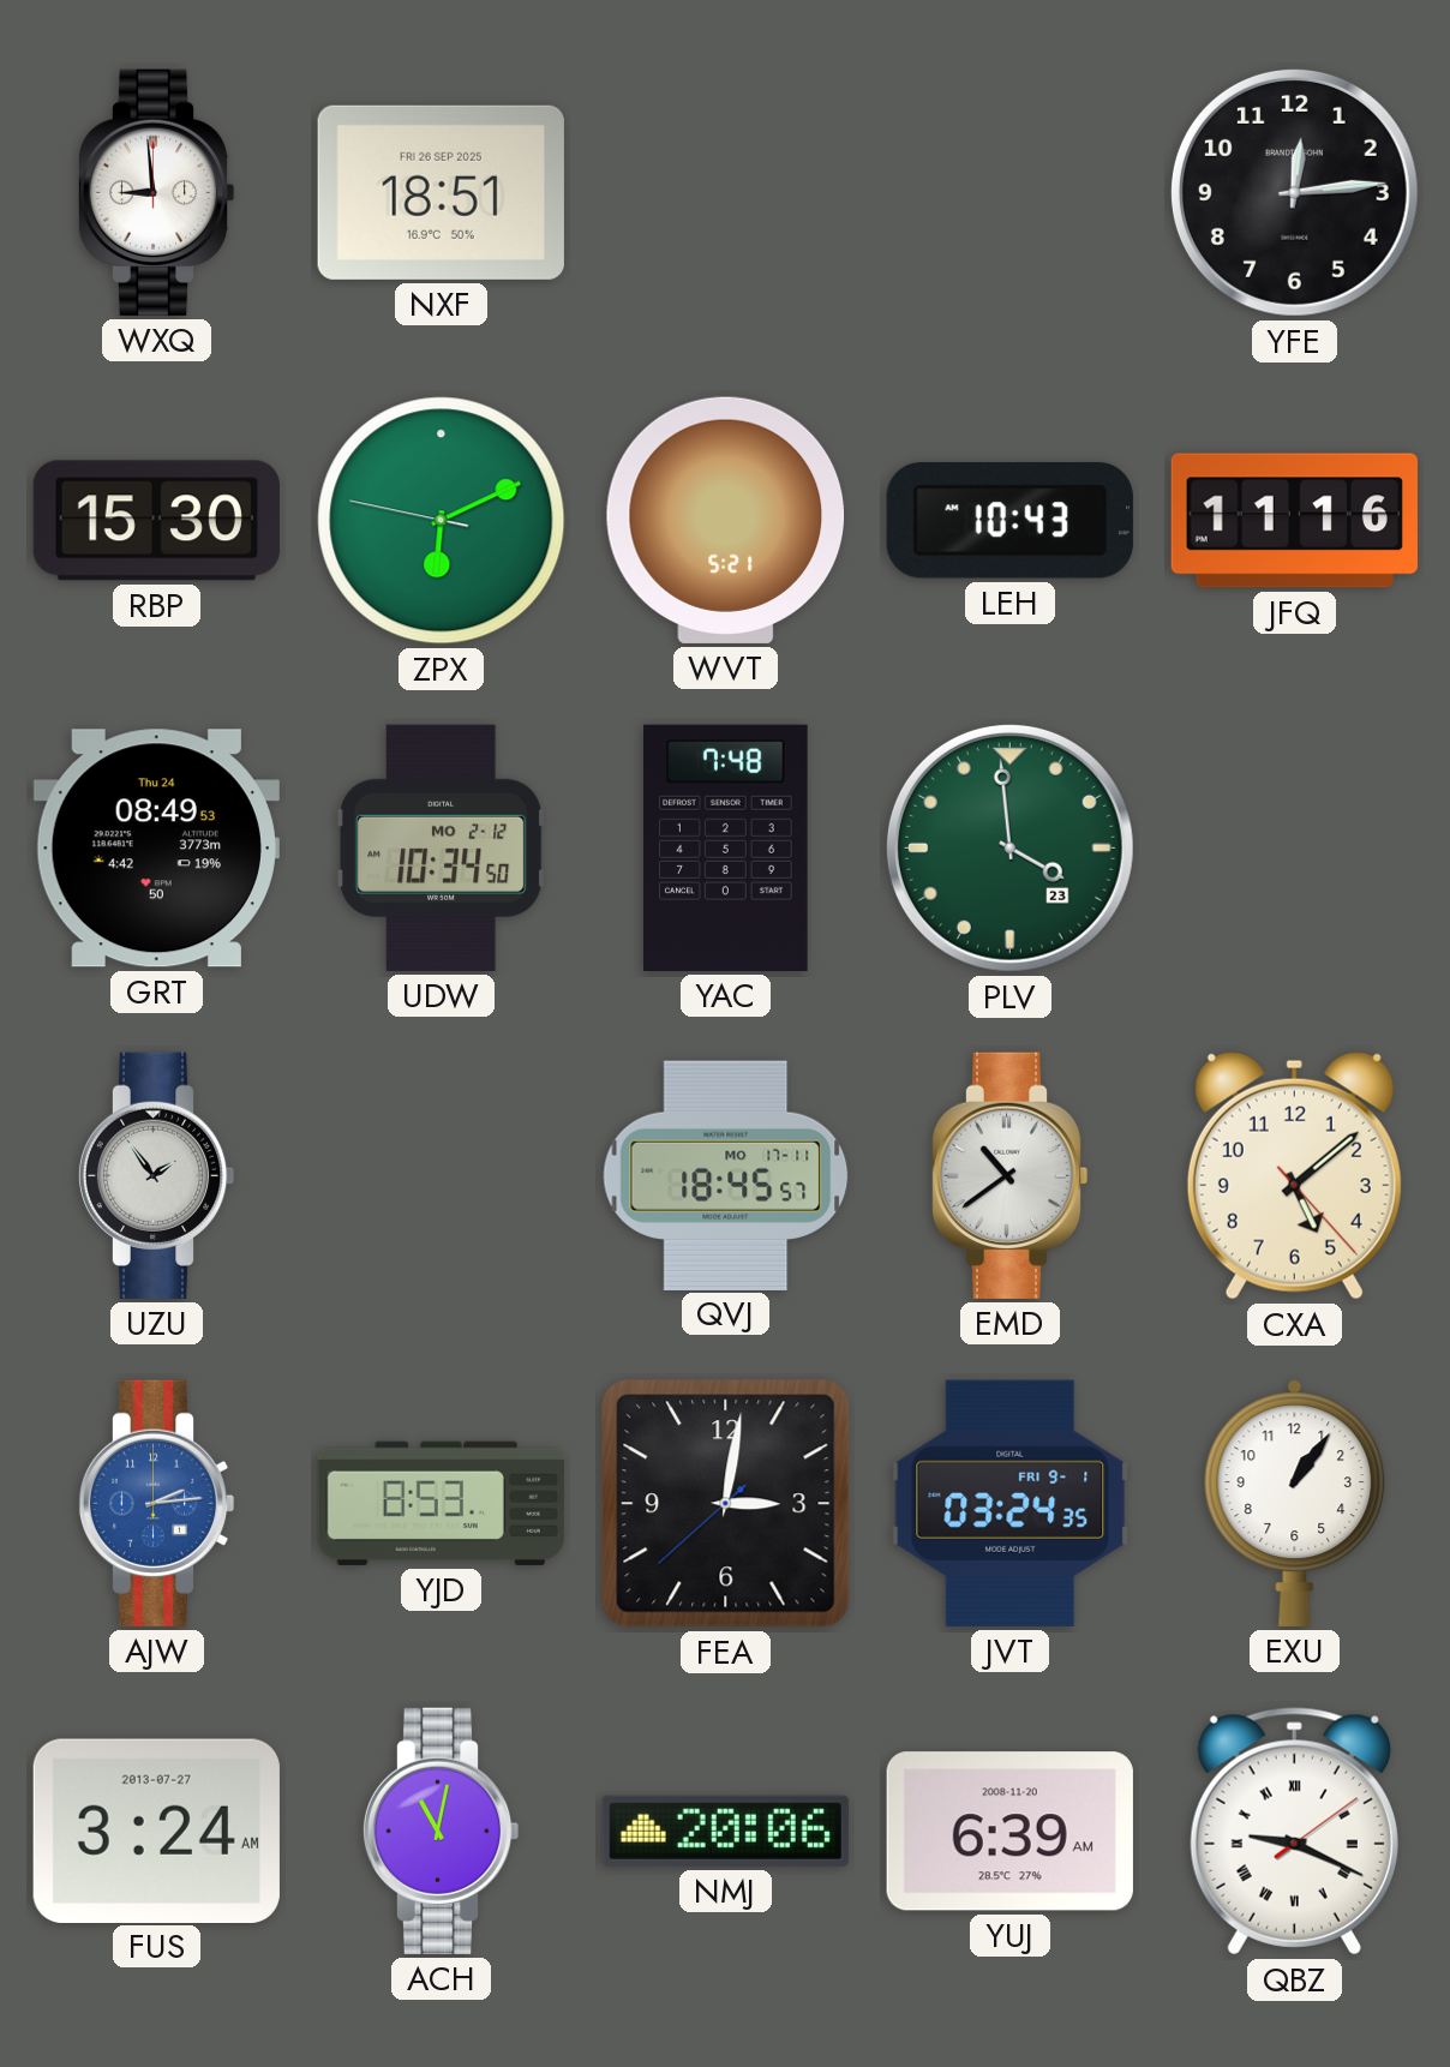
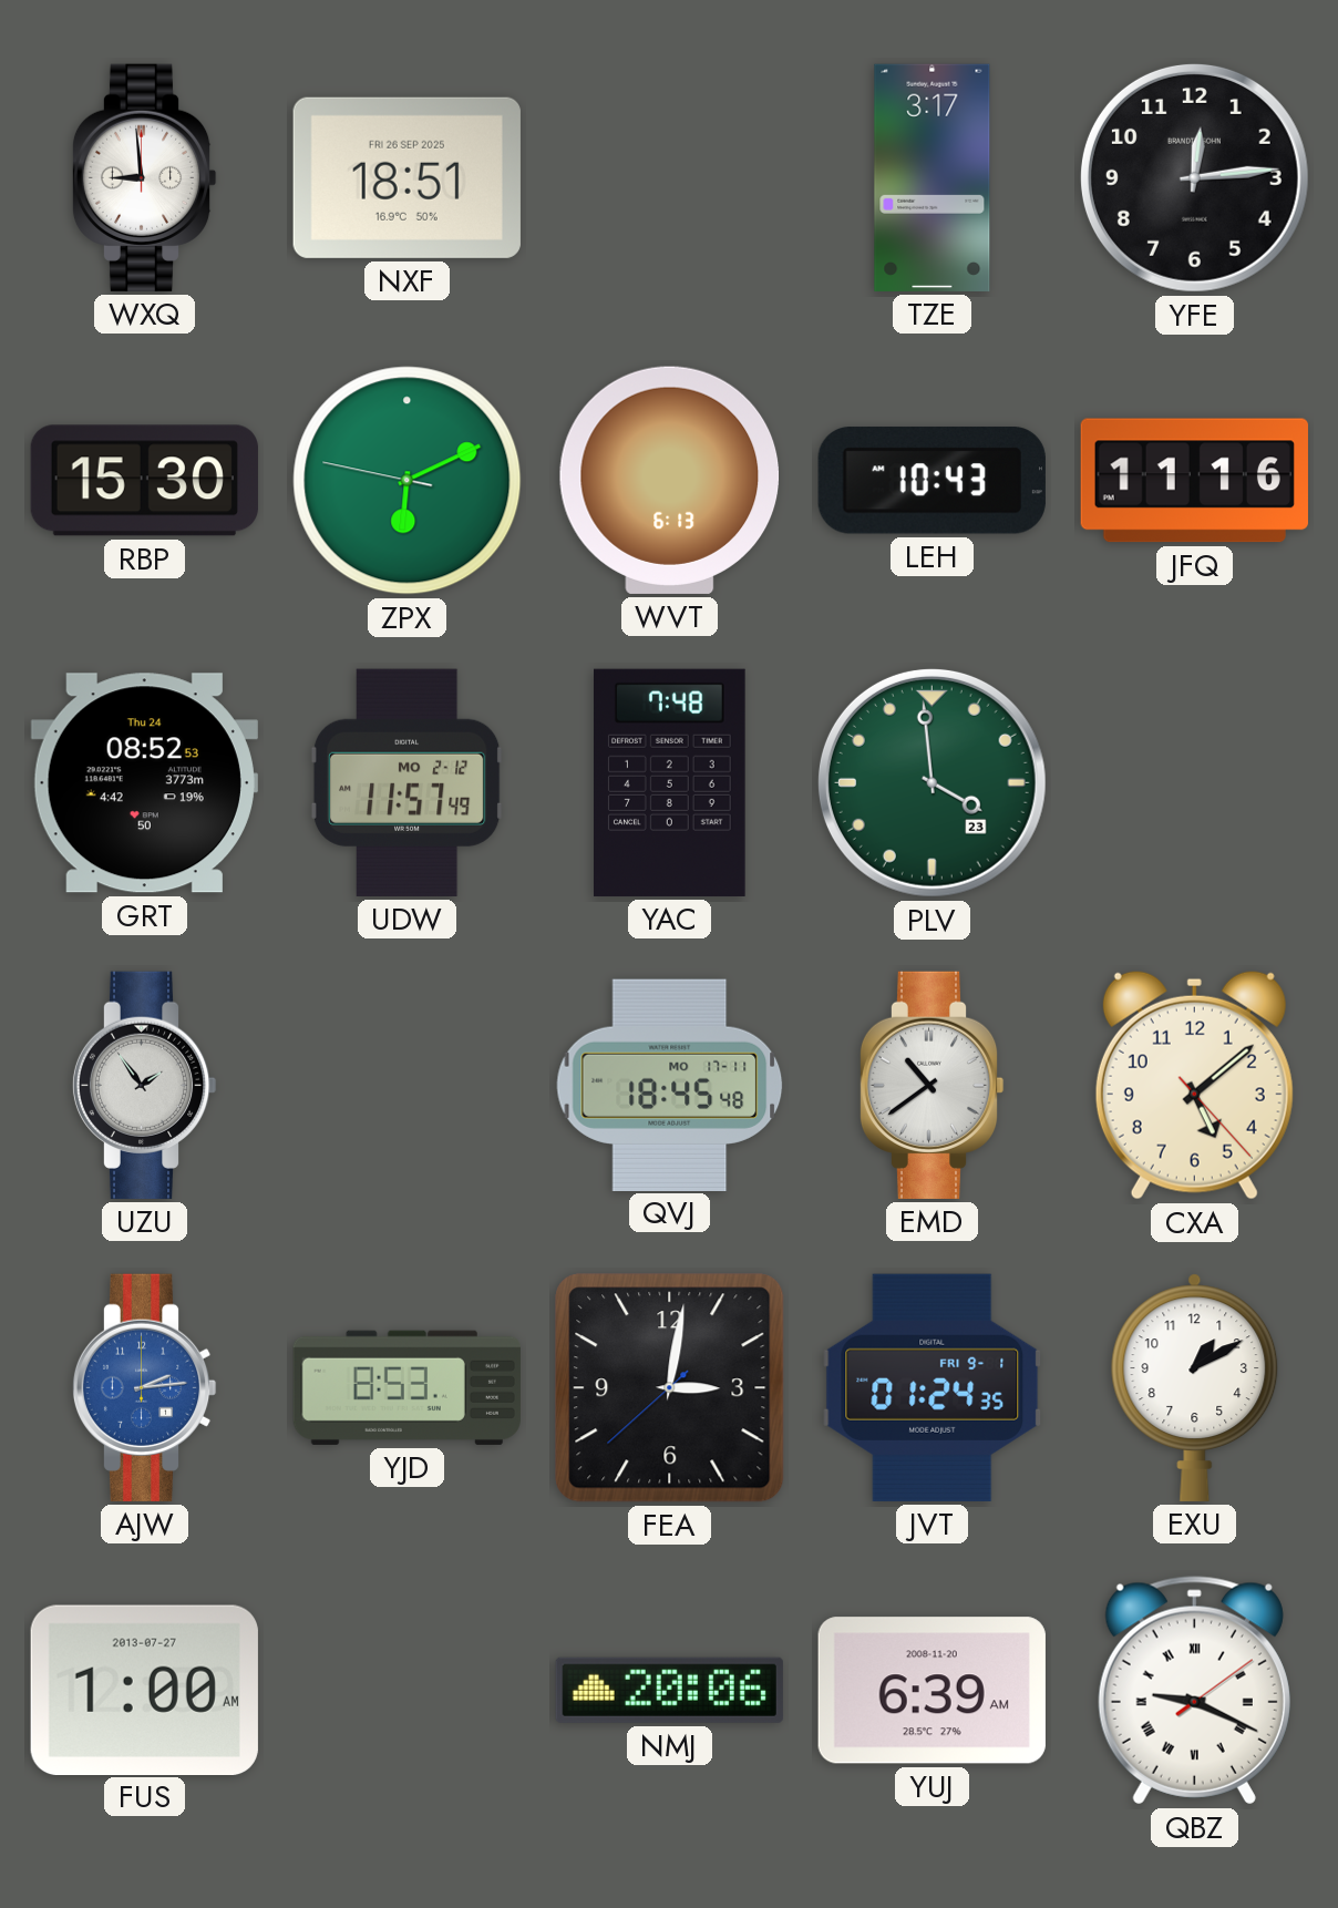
TZE: none -> 3:17 (933, 177)
WVT: 5:21 -> 6:13 (670, 480)
GRT: 08:49 -> 08:52 (144, 783)
UDW: 10:34 -> 11:57 (406, 782)
QVJ: 18:45:57 -> 18:45:48 (670, 1085)
JVT: 03:24 -> 01:24 (933, 1387)
EXU: 1:06 -> 1:10 (1195, 1387)
FUS: 3:24 -> 1:00 (144, 1690)
ACH: 11:02 -> none (441, 1831)
